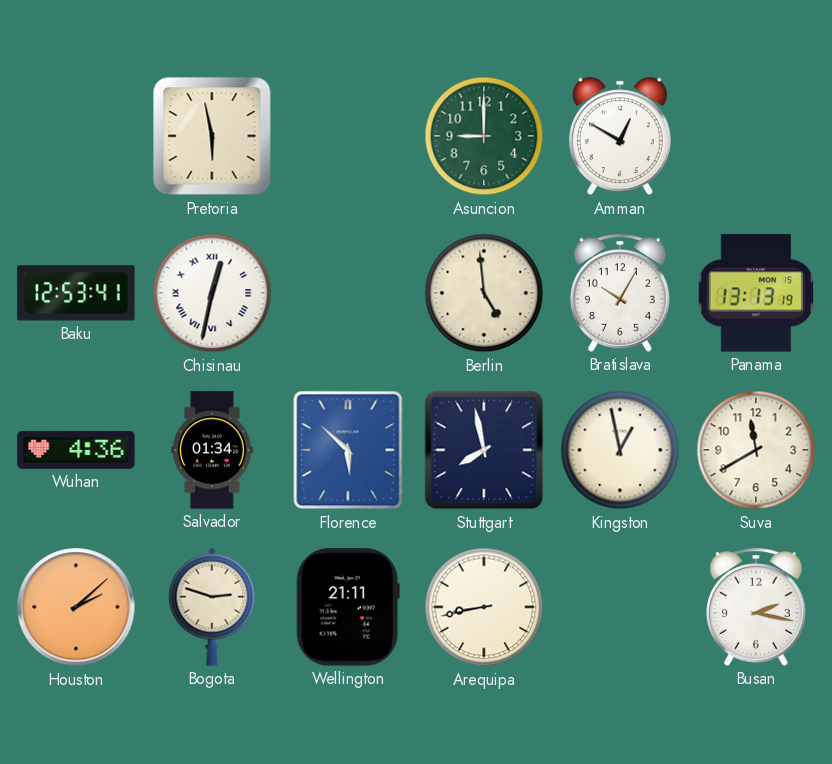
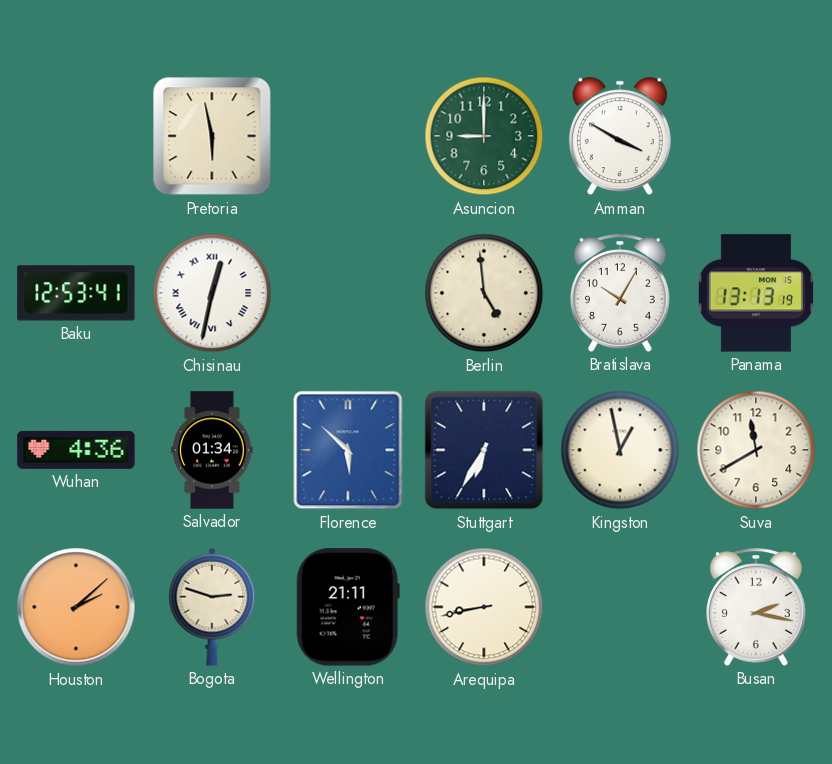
Amman: 12:50 -> 3:50 (620, 136)
Stuttgart: 7:58 -> 6:35 (484, 450)
